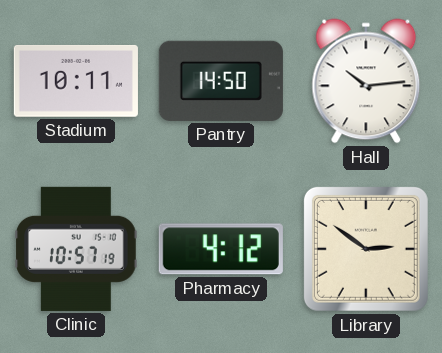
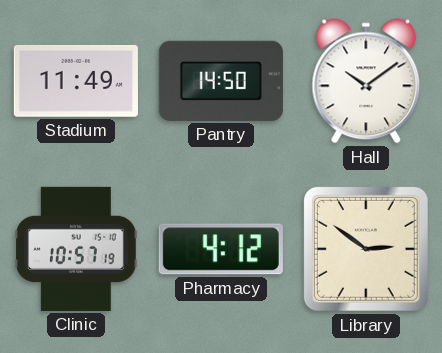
Stadium: 10:11 -> 11:49 (76, 81)
Hall: 10:14 -> 10:09 (366, 81)
